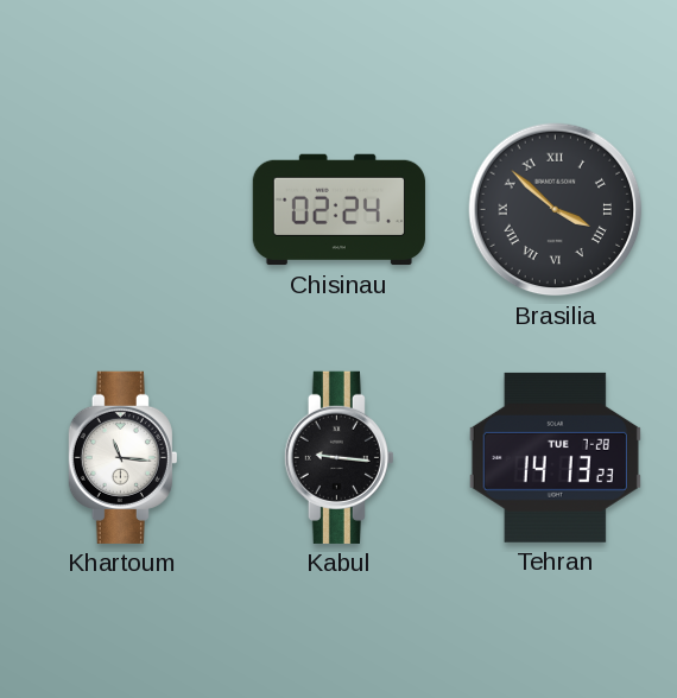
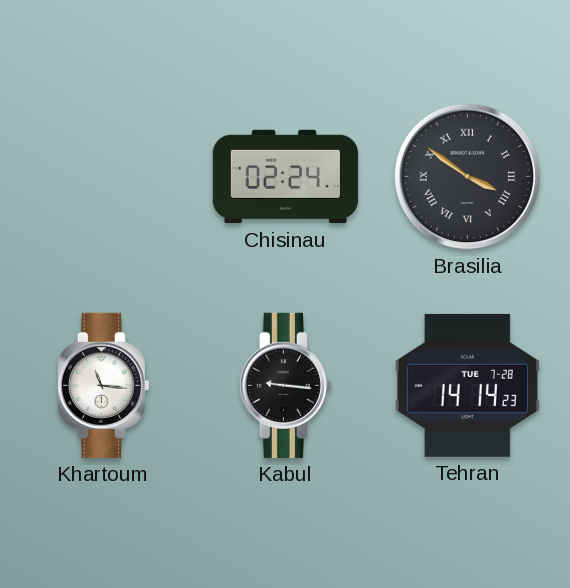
Brasilia: 3:52 -> 3:51 (468, 177)
Tehran: 14:13 -> 14:14 (467, 385)
